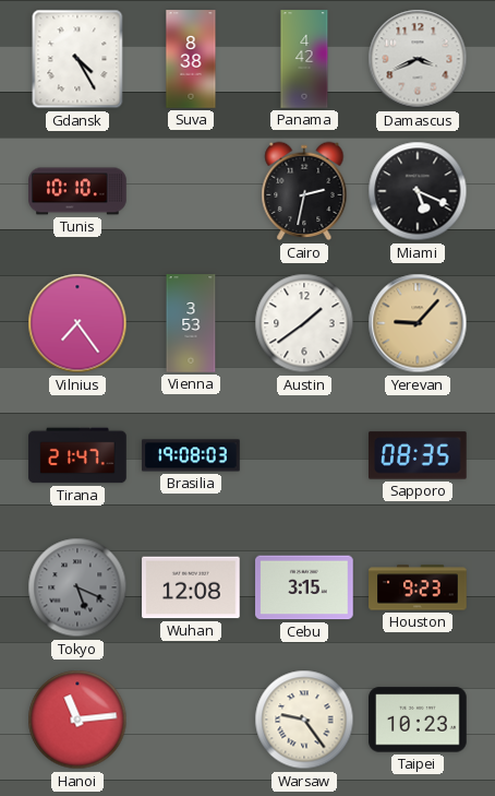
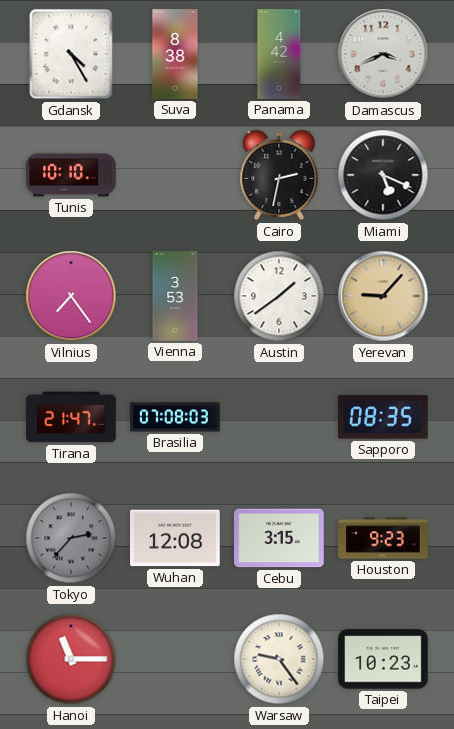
Brasilia: 19:08 -> 07:08 (175, 417)
Tokyo: 5:19 -> 2:37 (71, 538)
Hanoi: 11:14 -> 11:15 (71, 659)
